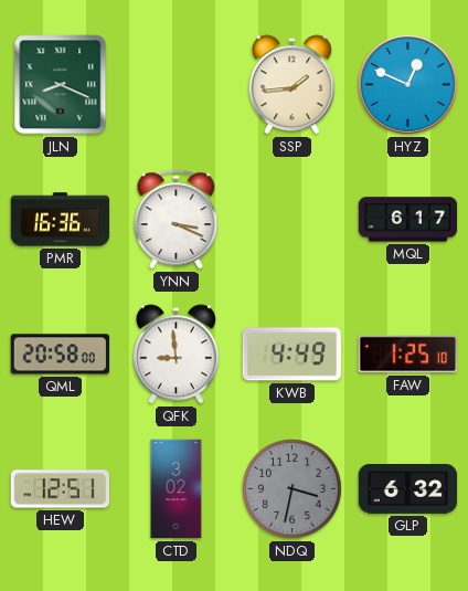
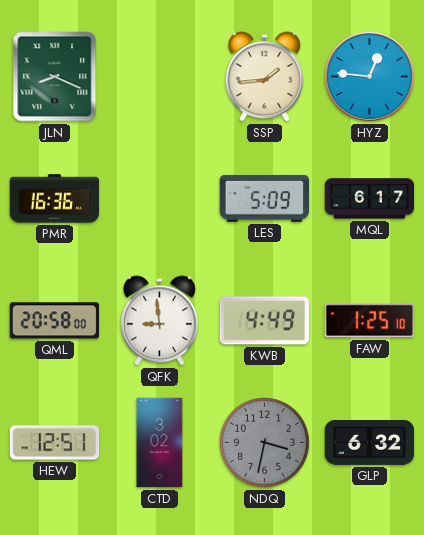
HYZ: 12:49 -> 12:46 (370, 77)
YNN: 3:19 -> none (177, 220)
LES: none -> 5:09 (265, 198)
